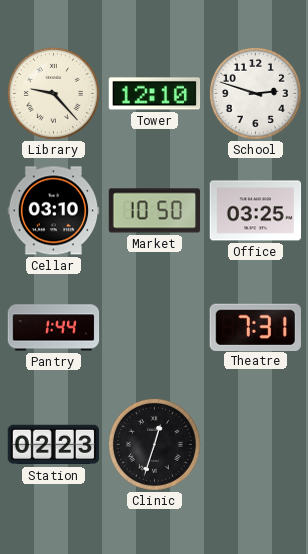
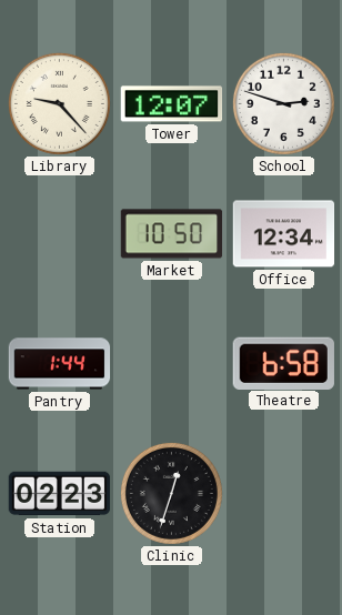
Tower: 12:10 -> 12:07 (172, 104)
Cellar: 03:10 -> none (54, 211)
Office: 03:25 -> 12:34 (284, 234)
Theatre: 7:31 -> 6:58 (283, 363)
